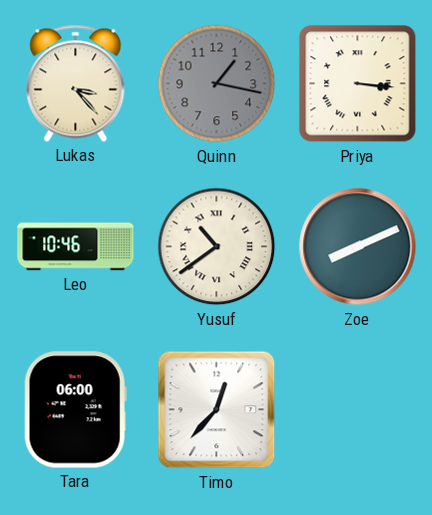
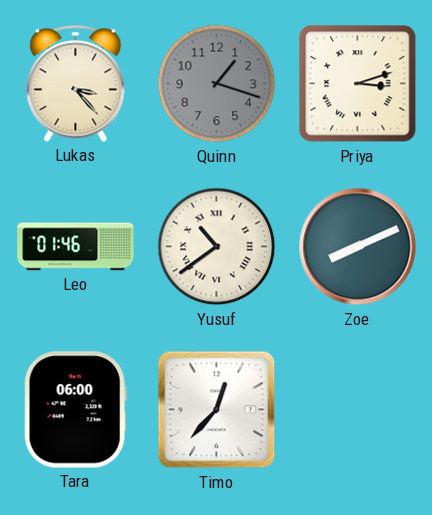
Quinn: 1:17 -> 1:18 (217, 84)
Priya: 3:16 -> 3:12 (358, 84)
Leo: 10:46 -> 01:46 (76, 247)
